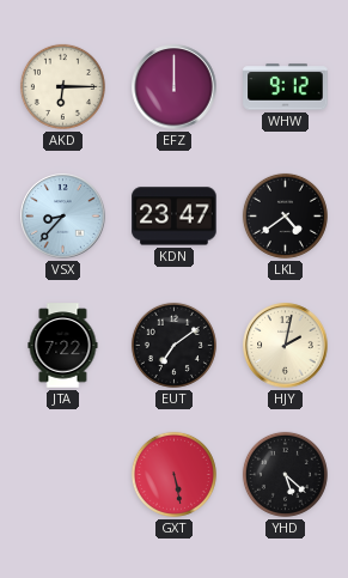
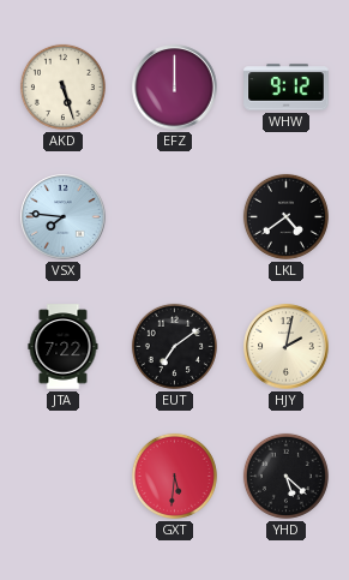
AKD: 6:15 -> 5:27 (62, 86)
VSX: 8:37 -> 7:46 (64, 217)
KDN: 23:47 -> none (175, 217)
GXT: 5:28 -> 5:31 (174, 476)
